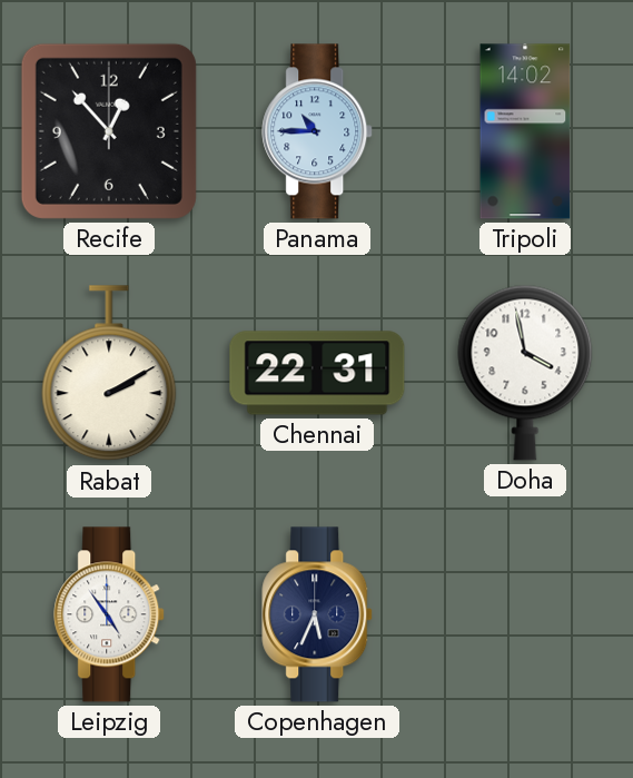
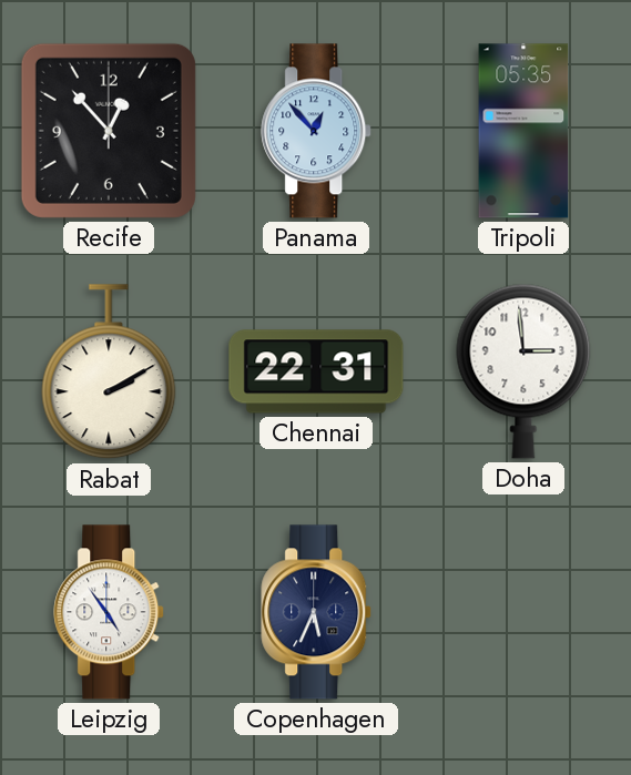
Panama: 10:45 -> 12:53 (317, 131)
Tripoli: 14:02 -> 05:35 (523, 131)
Doha: 3:58 -> 2:59 (523, 371)
